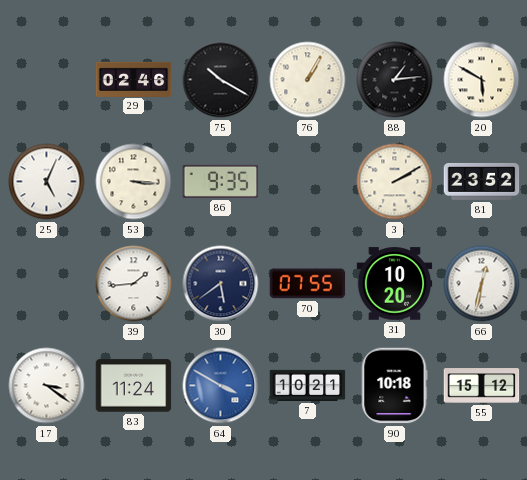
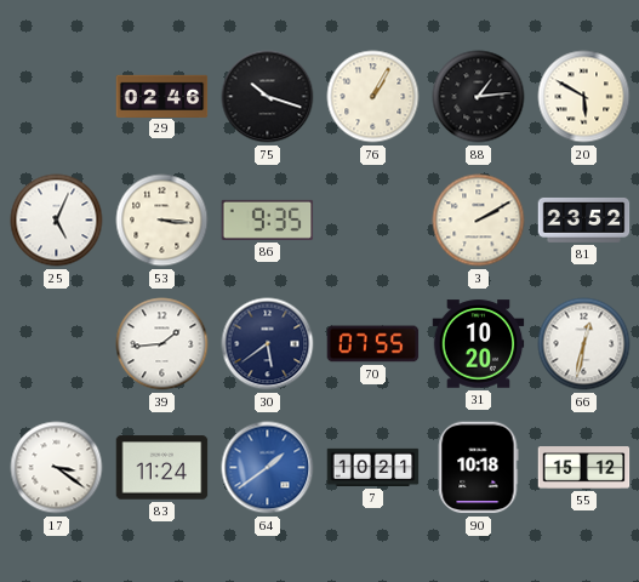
75: 10:20 -> 10:18 (268, 97)
64: 3:50 -> 1:39 (268, 468)
